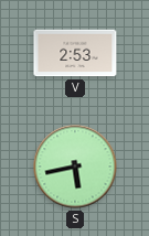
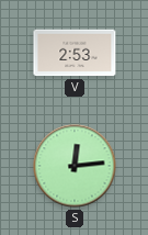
S: 5:43 -> 12:14 (75, 166)
